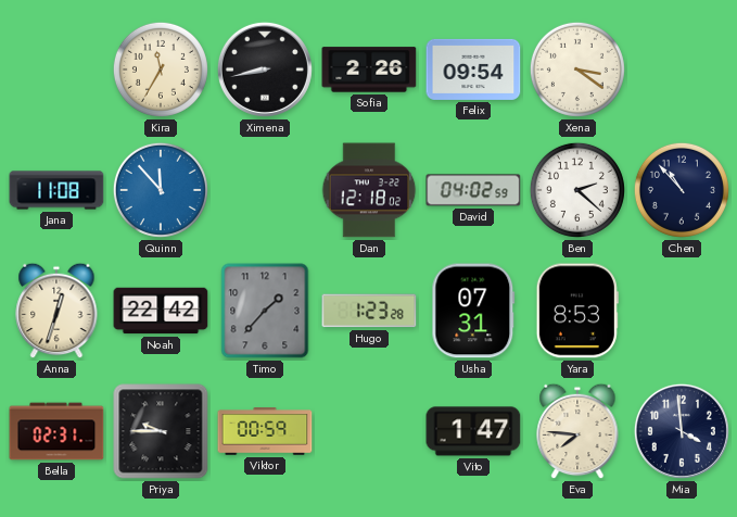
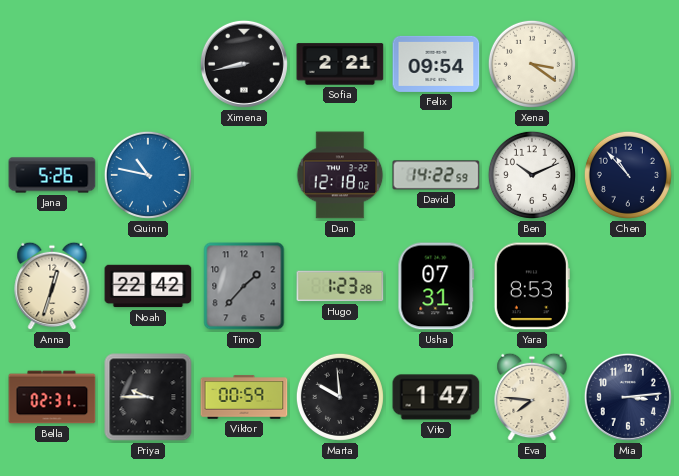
Kira: 11:35 -> none (161, 70)
Sofia: 2:26 -> 2:21 (340, 64)
Jana: 11:08 -> 5:26 (52, 175)
Quinn: 11:53 -> 10:47 (148, 175)
David: 04:02 -> 14:22 (436, 175)
Ben: 2:22 -> 10:11 (532, 175)
Marta: none -> 9:59 (340, 397)
Mia: 3:59 -> 3:14 (628, 397)
